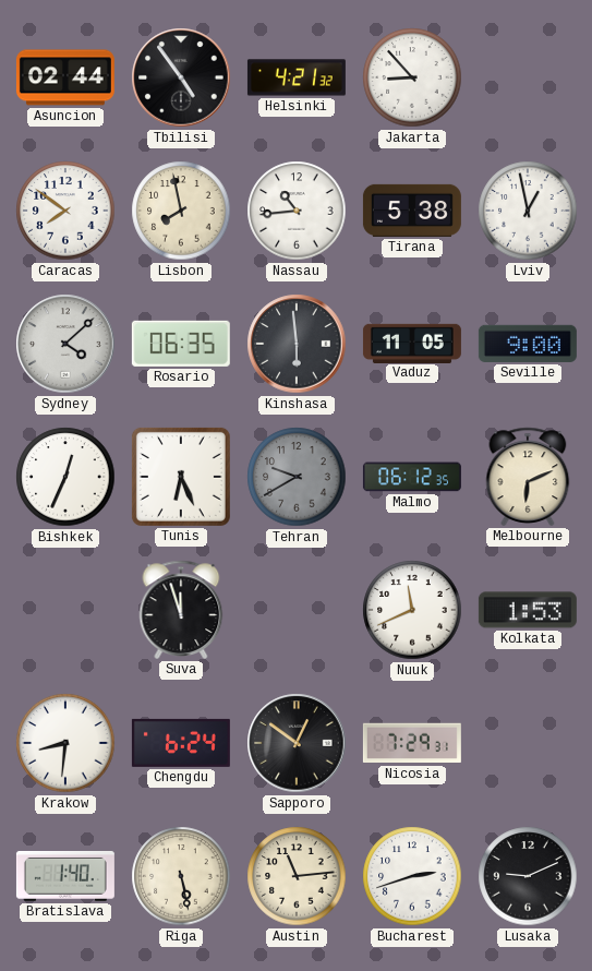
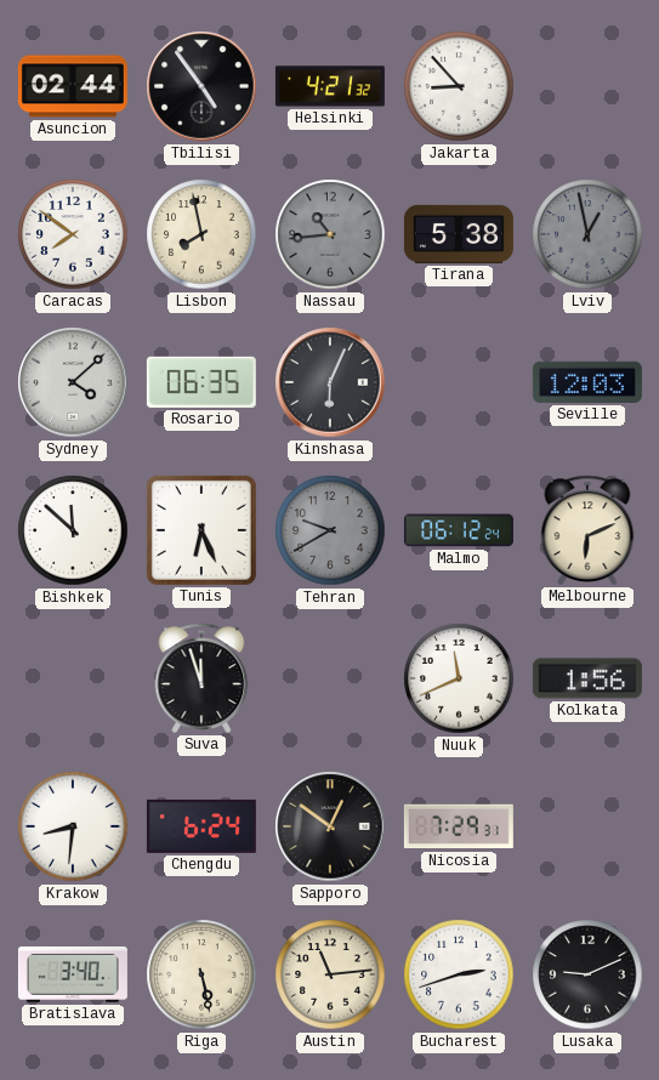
Nassau dial: white -> grey (330, 234)
Lviv dial: white -> grey (587, 234)
Kinshasa: 5:59 -> 6:04 (330, 382)
Vaduz: 11:05 -> none (412, 343)
Seville: 9:00 -> 12:03 (587, 382)
Bishkek: 12:34 -> 11:52 (73, 530)
Malmo: 06:12:35 -> 06:12:24 (459, 530)
Kolkata: 1:53 -> 1:56 (587, 678)
Bratislava: 1:40 -> 3:40 (73, 974)
